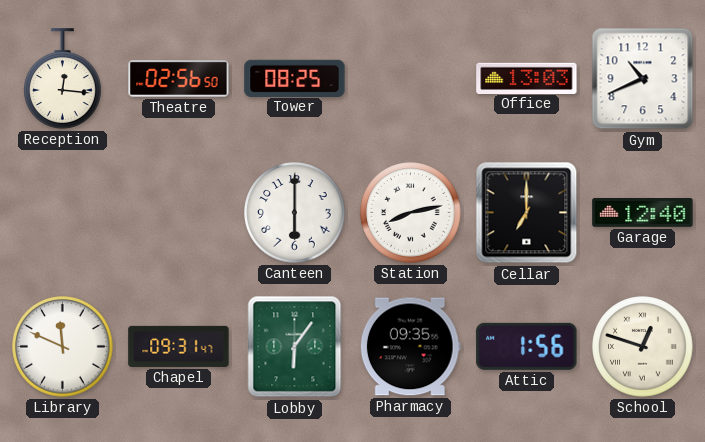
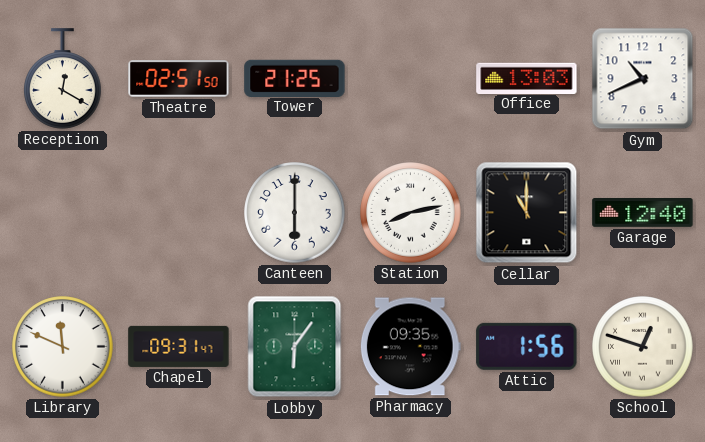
Reception: 12:16 -> 12:20 (63, 79)
Theatre: 02:56 -> 02:51 (179, 79)
Tower: 08:25 -> 21:25 (295, 78)
Cellar: 7:00 -> 11:00 (527, 213)
